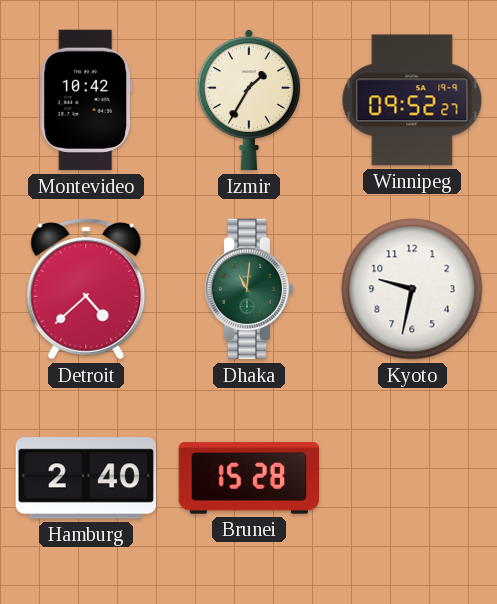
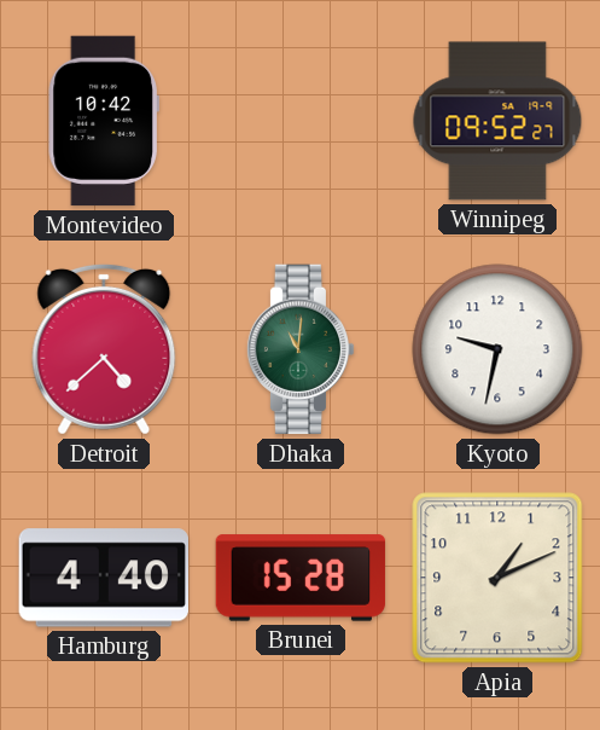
Izmir: 1:35 -> none (249, 100)
Hamburg: 2:40 -> 4:40 (104, 578)
Apia: none -> 1:11 (497, 578)
